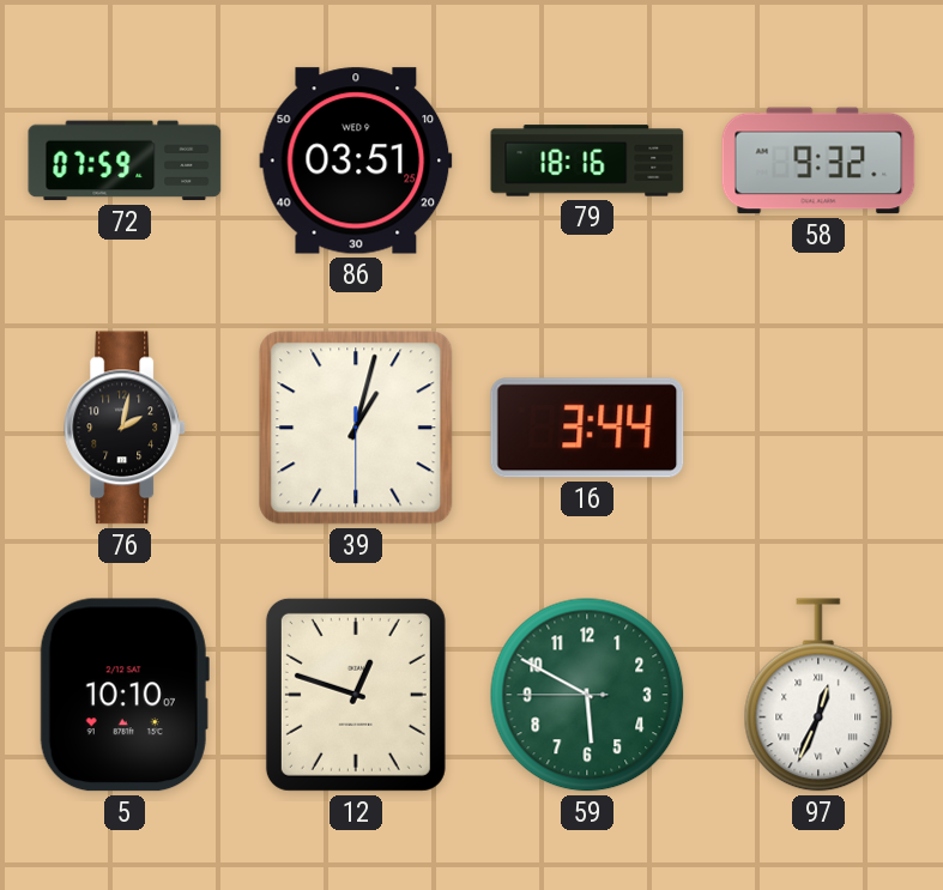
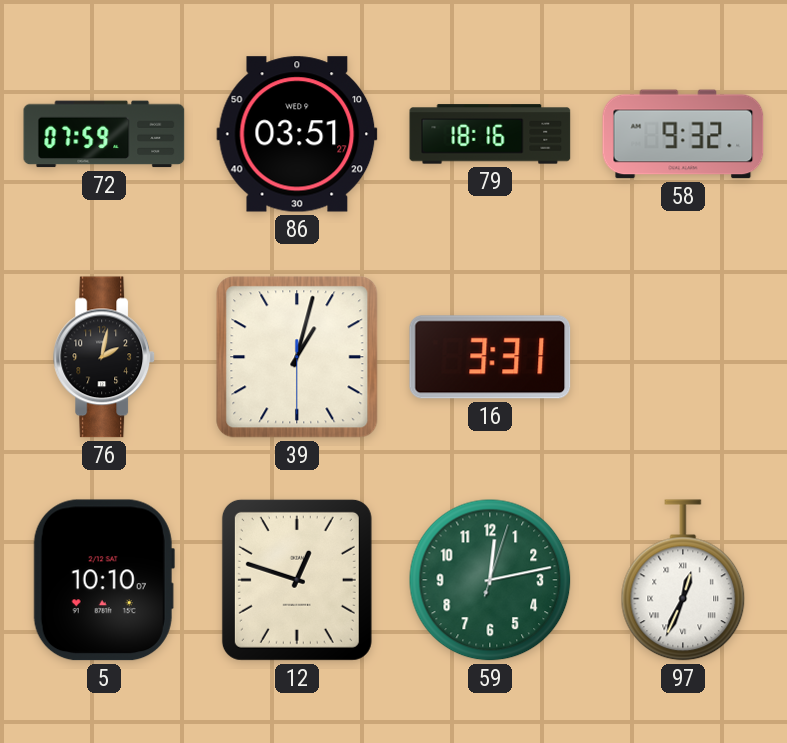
86: 03:51:25 -> 03:51:27 (297, 134)
16: 3:44 -> 3:31 (490, 357)
59: 5:49 -> 12:13 (490, 580)
